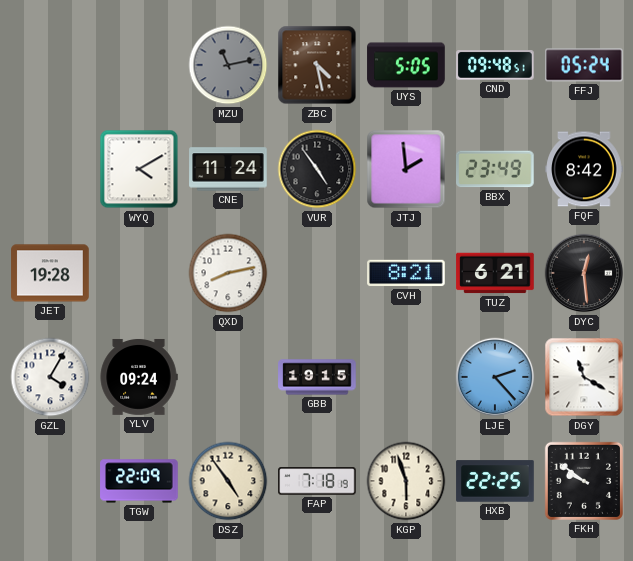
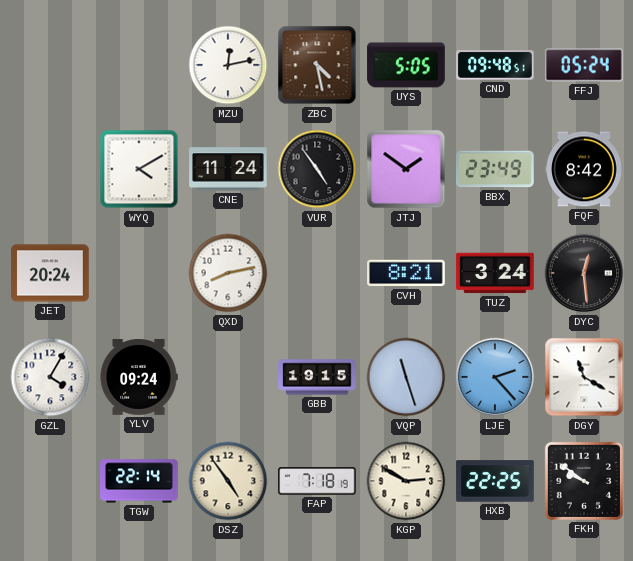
MZU: 11:13 -> 12:13 (228, 65)
MZU dial: grey -> white (228, 65)
JTJ: 1:59 -> 1:51 (406, 169)
JET: 19:28 -> 20:24 (50, 273)
TUZ: 6:21 -> 3:24 (495, 273)
VQP: none -> 11:27 (406, 377)
TGW: 22:09 -> 22:14 (139, 481)
KGP: 5:57 -> 2:50 (406, 481)
